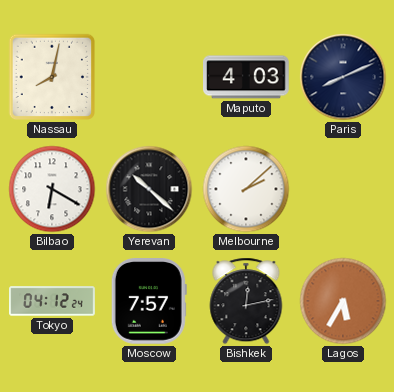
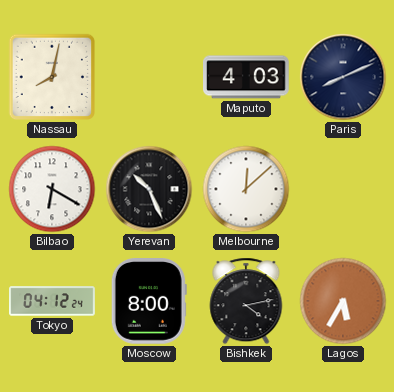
Yerevan: 10:22 -> 10:26 (149, 189)
Melbourne: 2:08 -> 12:08 (246, 189)
Moscow: 7:57 -> 8:00 (149, 302)
Bishkek: 12:13 -> 4:13 (246, 301)
